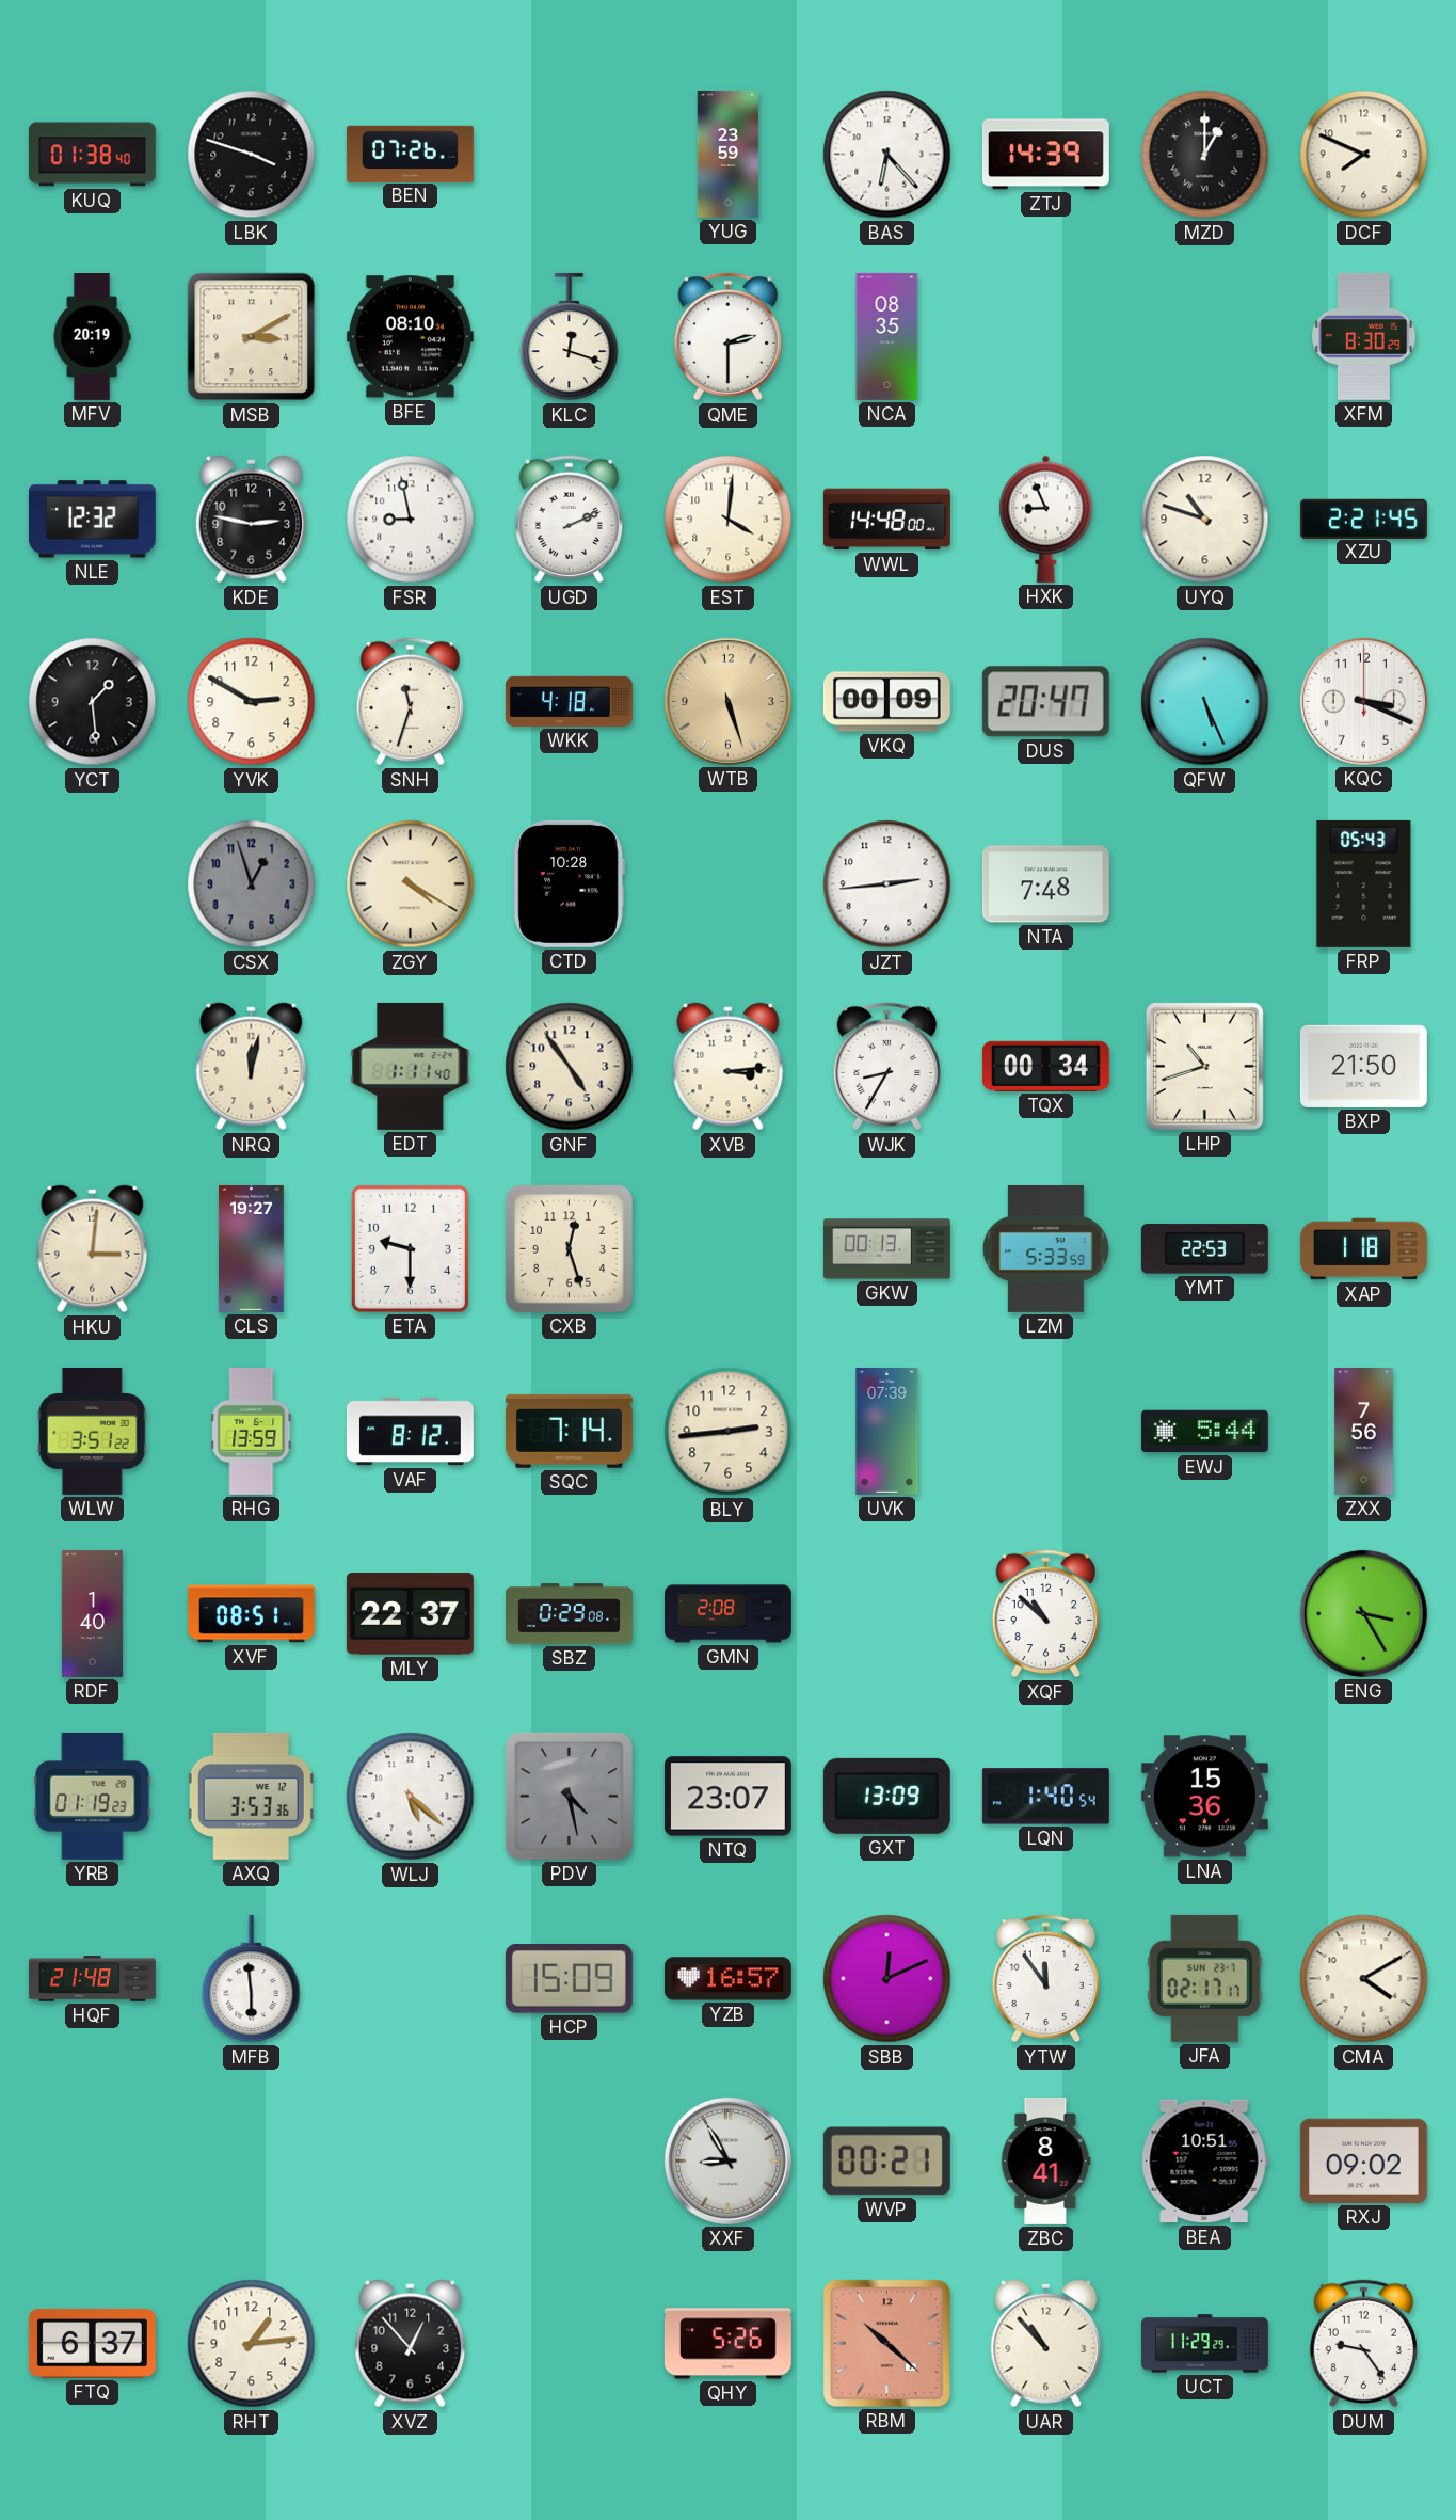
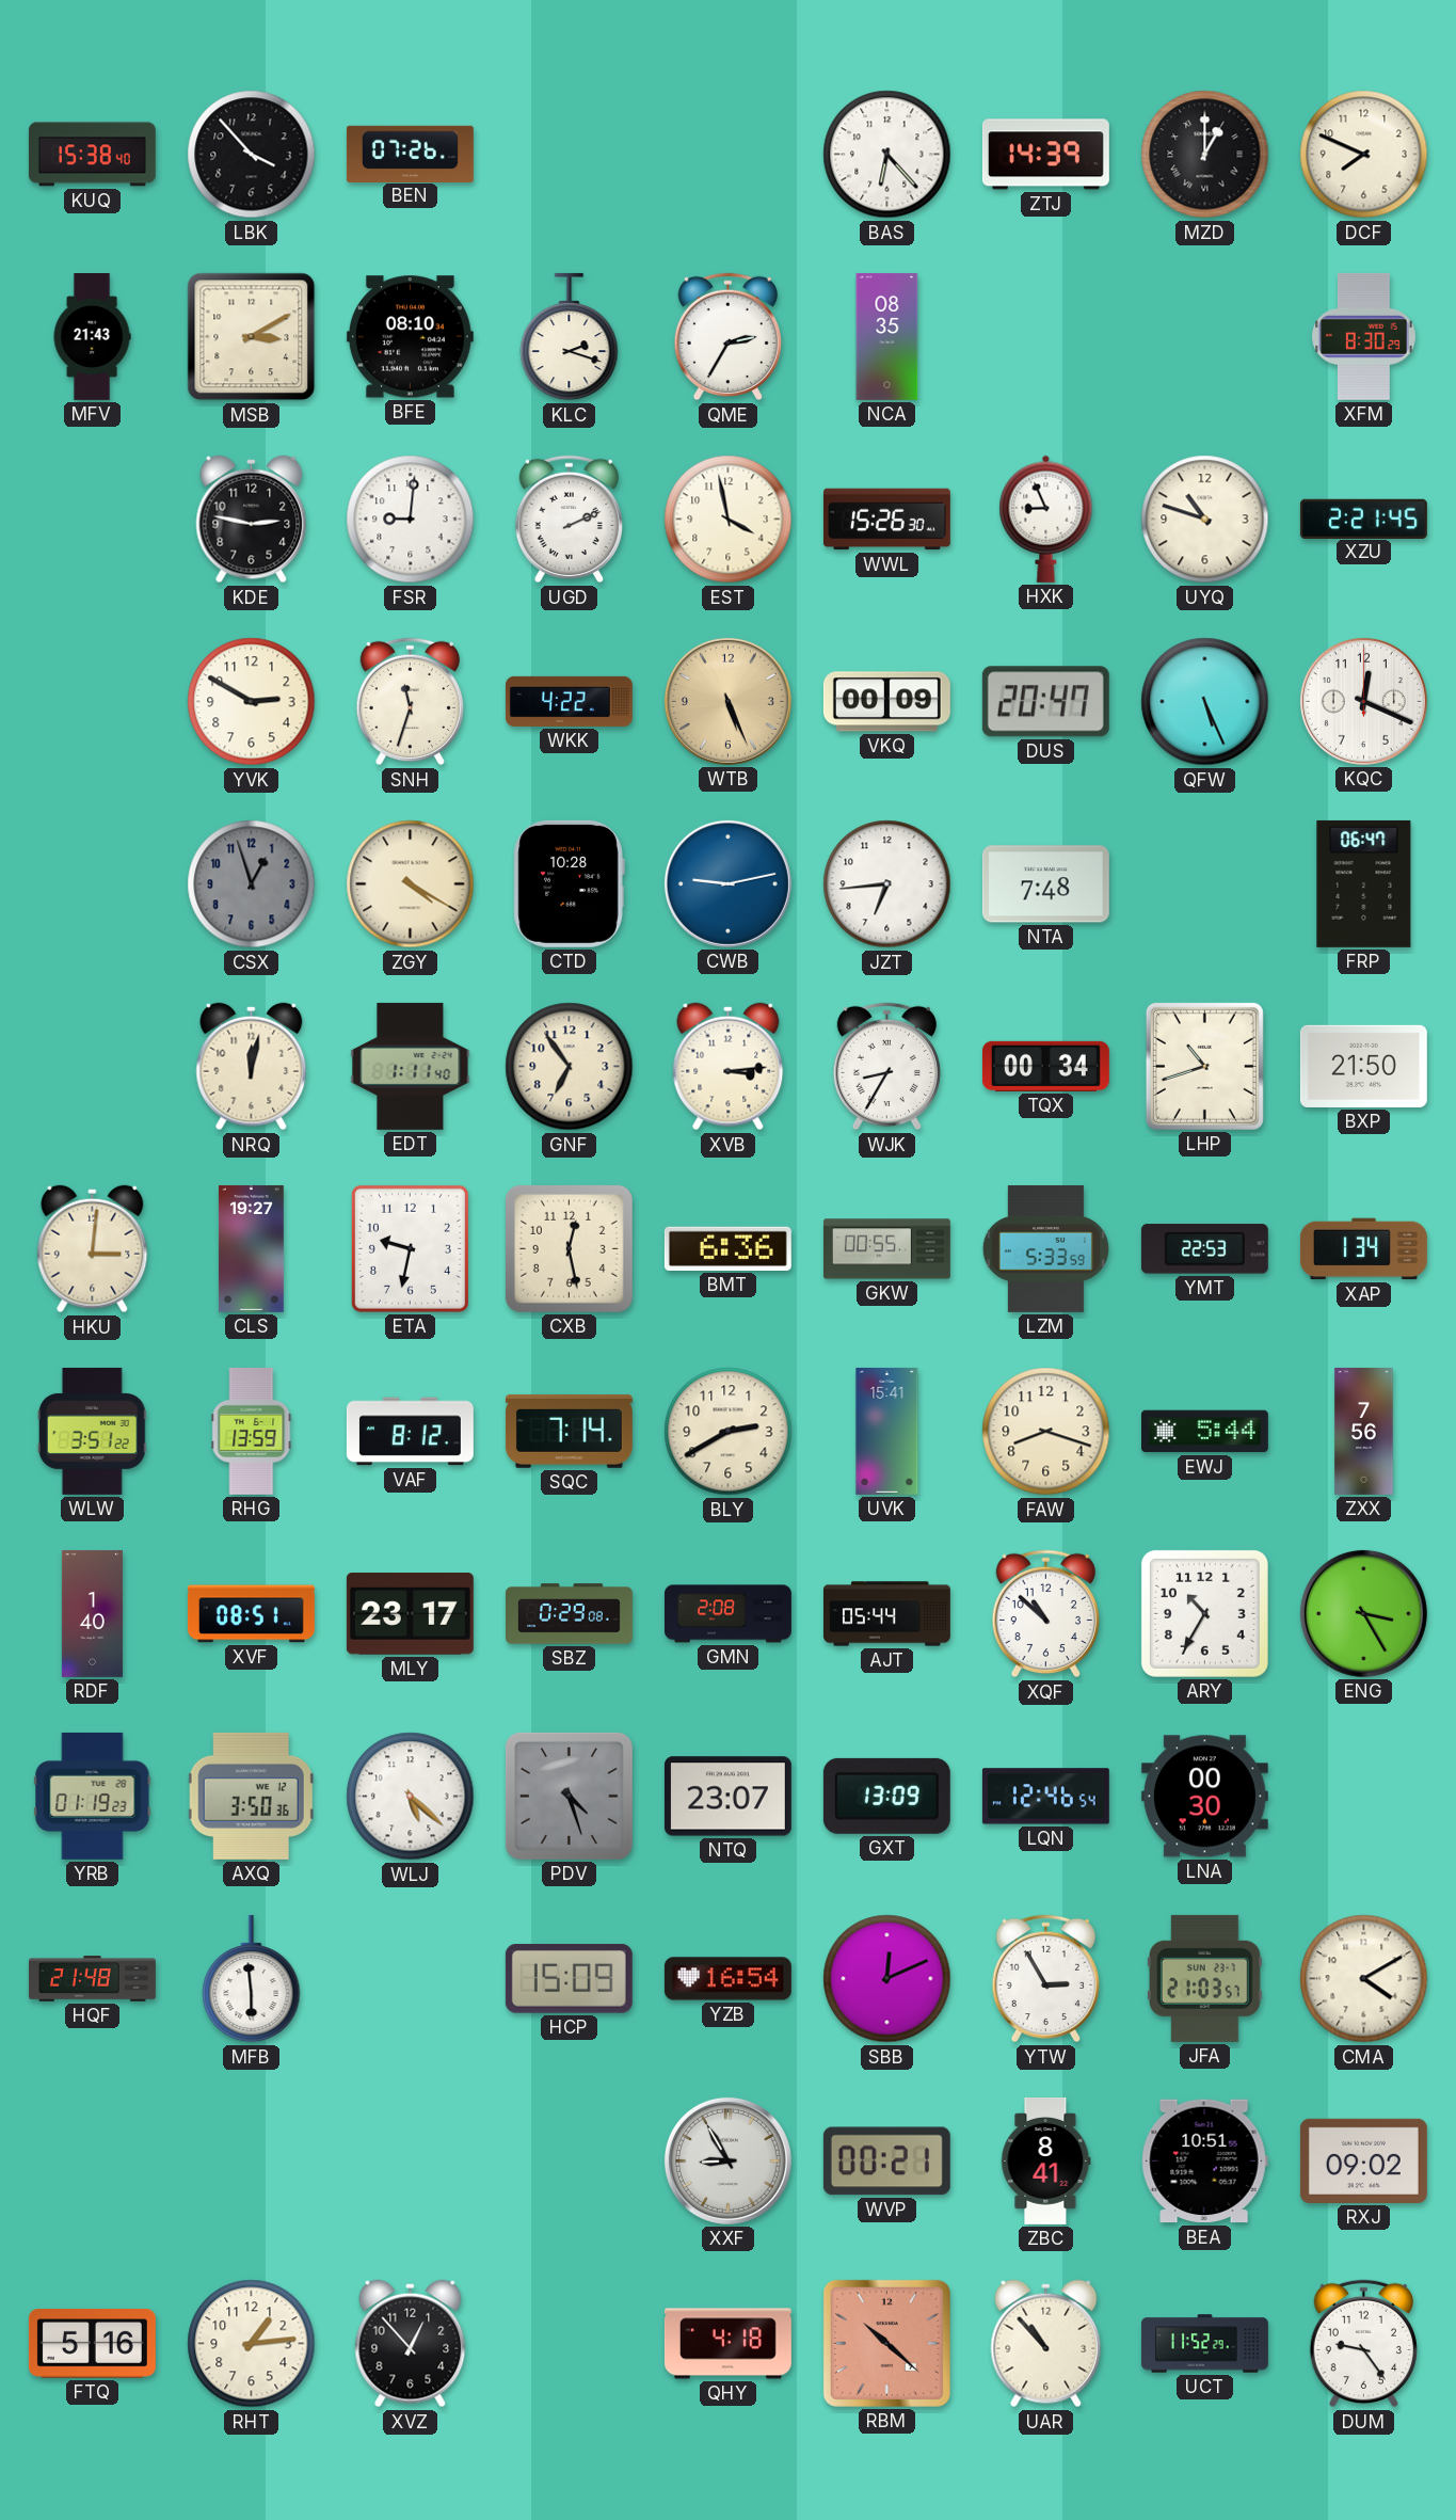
KUQ: 01:38 -> 15:38 (92, 155)
LBK: 3:48 -> 3:53 (252, 155)
YUG: 23:59 -> none (729, 154)
MFV: 20:19 -> 21:43 (92, 337)
KLC: 12:18 -> 2:18 (570, 337)
QME: 2:30 -> 2:35 (727, 337)
NLE: 12:32 -> none (92, 520)
FSR: 8:58 -> 9:01 (411, 520)
EST: 4:01 -> 3:58 (729, 520)
WWL: 14:48 -> 15:26 (886, 520)
YCT: 1:29 -> none (93, 702)
WKK: 4:18 -> 4:22 (569, 701)
WTB: 5:27 -> 5:26 (727, 701)
KQC: 3:19 -> 12:19 (1363, 701)
CWB: none -> 9:13 (727, 883)
JZT: 2:44 -> 6:44 (887, 884)
FRP: 05:43 -> 06:47 (1364, 883)
GNF: 4:54 -> 6:54 (570, 1067)
ETA: 9:30 -> 9:32 (410, 1248)
CXB: 12:27 -> 12:28 (569, 1248)
BMT: none -> 6:36 (727, 1248)
GKW: 00:13 -> 00:55 (886, 1249)
XAP: 1:18 -> 1:34 (1363, 1249)
BLY: 2:44 -> 2:40 (729, 1432)
UVK: 07:39 -> 15:41 (887, 1431)
FAW: none -> 8:18 (1046, 1432)
MLY: 22:37 -> 23:17 (410, 1614)
AJT: none -> 05:44 (886, 1614)
ARY: none -> 10:35 (1204, 1613)
AXQ: 3:53 -> 3:50 (251, 1796)
PDV: 4:28 -> 4:27 (569, 1796)
LQN: 1:40 -> 12:46 (1045, 1797)
LNA: 15:36 -> 00:30 (1204, 1797)
YZB: 16:57 -> 16:54 (727, 1979)
YTW: 11:54 -> 2:55 (1045, 1979)
JFA: 02:17 -> 21:03 (1204, 1978)
FTQ: 6:37 -> 5:16 (92, 2344)
QHY: 5:26 -> 4:18 (727, 2344)
UCT: 11:29 -> 11:52 (1204, 2344)
